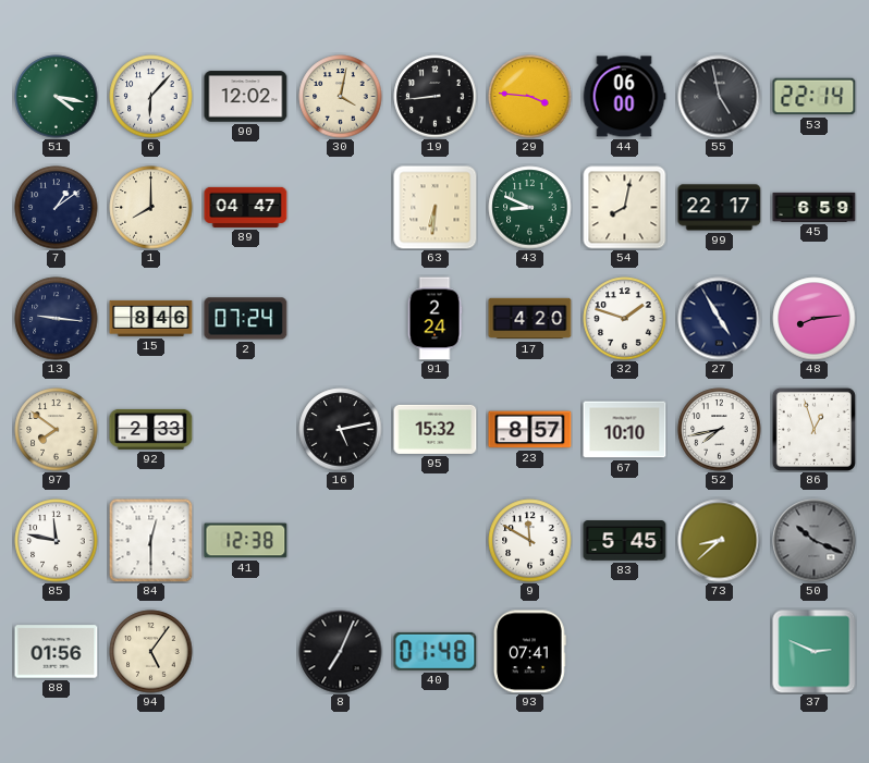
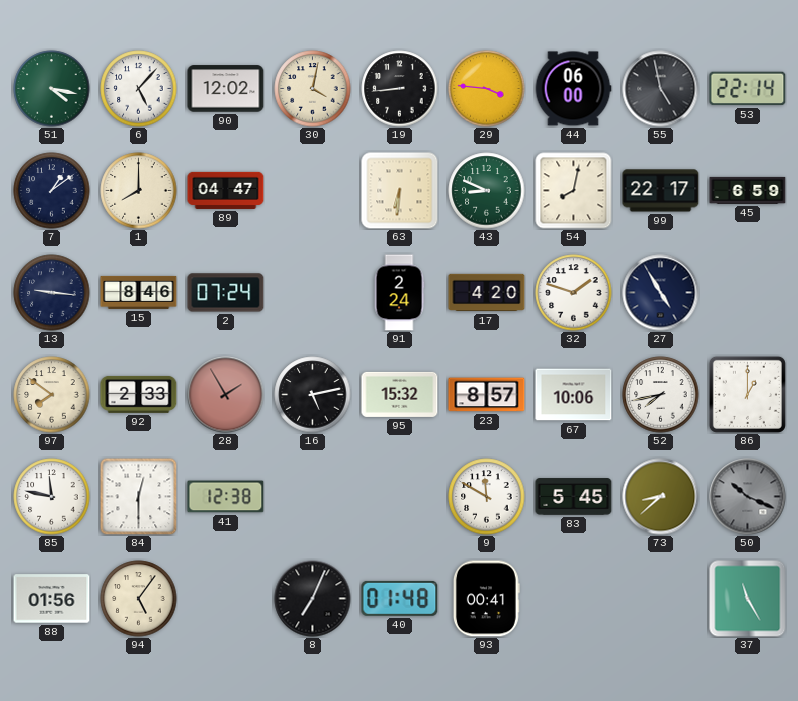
6: 6:07 -> 5:07 (139, 89)
48: 8:14 -> none (815, 319)
28: none -> 1:55 (226, 395)
67: 10:10 -> 10:06 (574, 395)
86: 12:57 -> 1:00 (747, 394)
93: 07:41 -> 00:41 (486, 599)
37: 2:49 -> 11:25 (748, 599)
